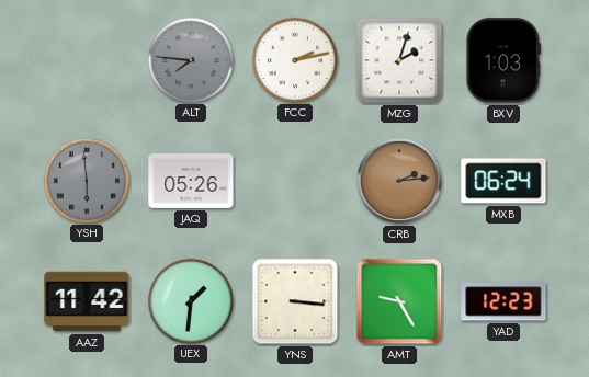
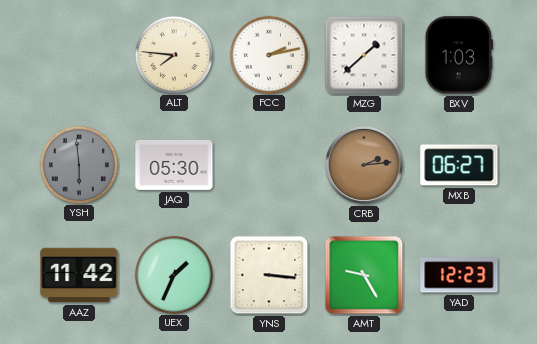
ALT dial: grey -> cream (173, 54)
MZG: 2:03 -> 1:38 (364, 55)
JAQ: 05:26 -> 05:30 (174, 165)
MXB: 06:24 -> 06:27 (459, 165)
UEX: 1:31 -> 1:34 (173, 274)
